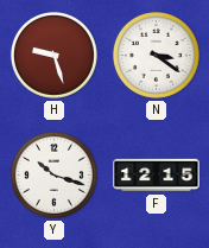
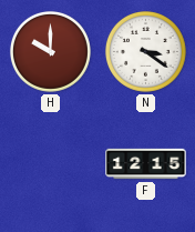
H: 9:27 -> 10:00 (50, 51)
Y: 10:18 -> none (53, 174)
